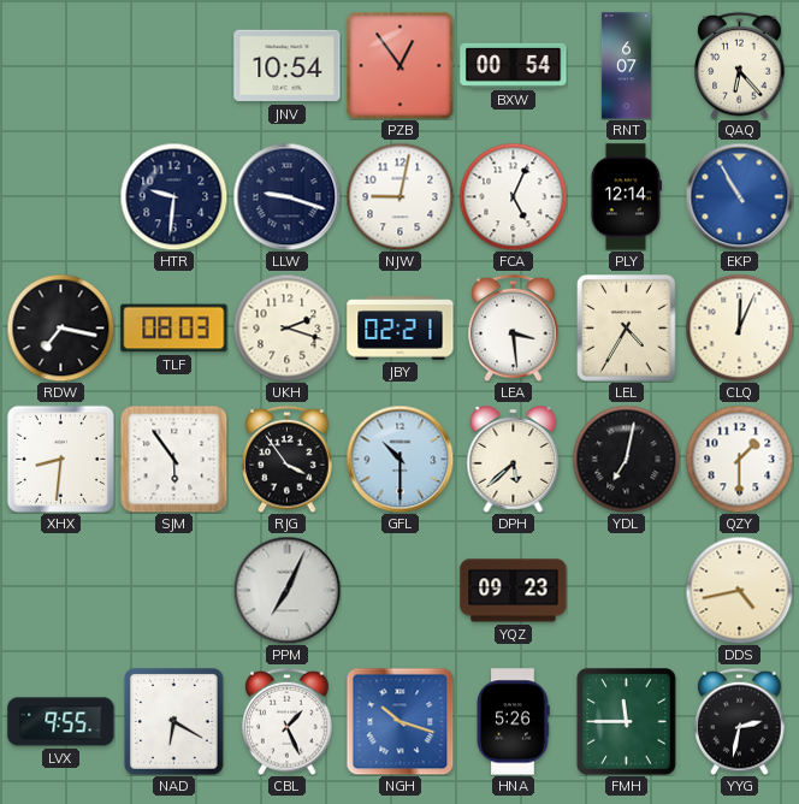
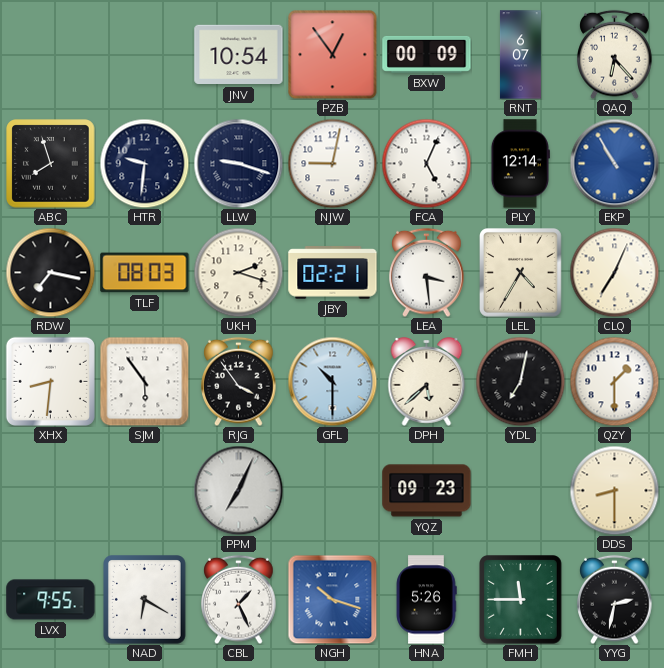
BXW: 00:54 -> 00:09 (427, 54)
ABC: none -> 7:57 (51, 164)
CLQ: 12:04 -> 7:04 (614, 272)
DDS: 4:43 -> 8:30 (614, 490)
